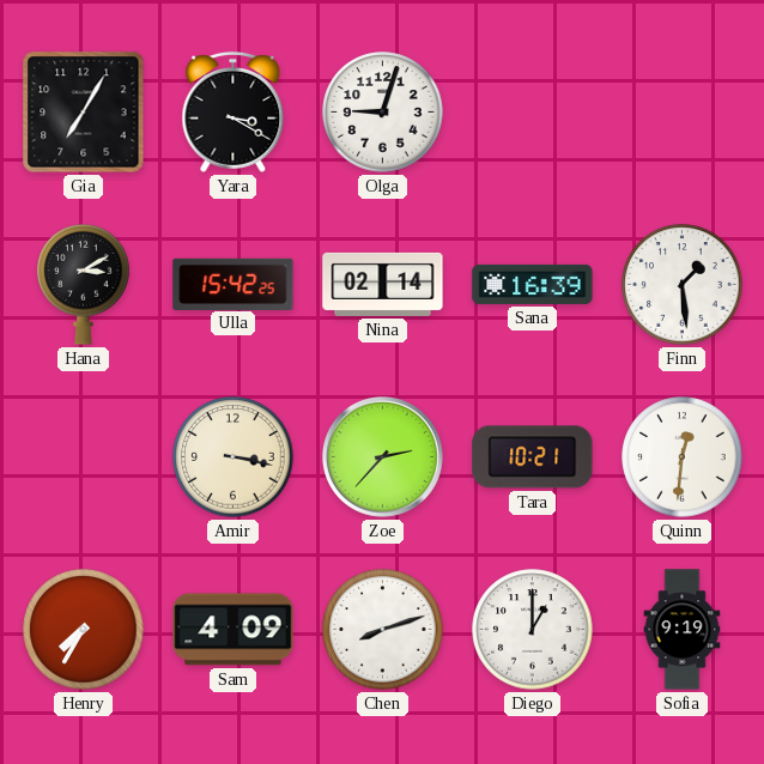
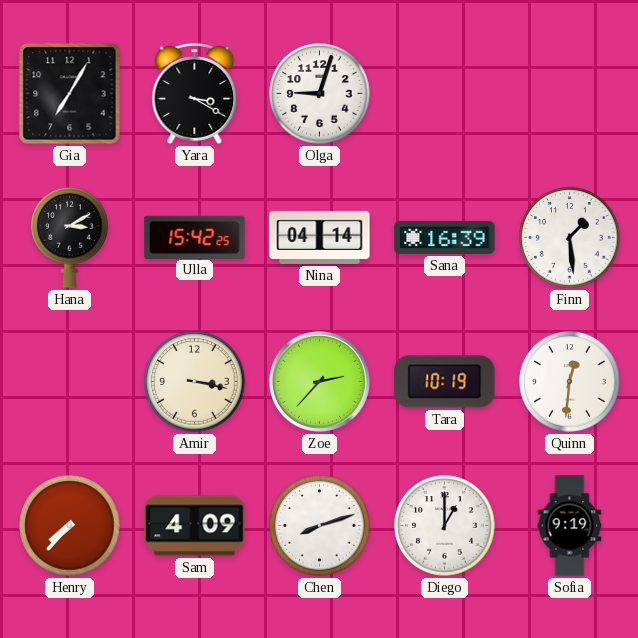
Nina: 02:14 -> 04:14 (320, 237)
Tara: 10:21 -> 10:19 (445, 382)
Henry: 7:35 -> 7:37 (70, 526)
